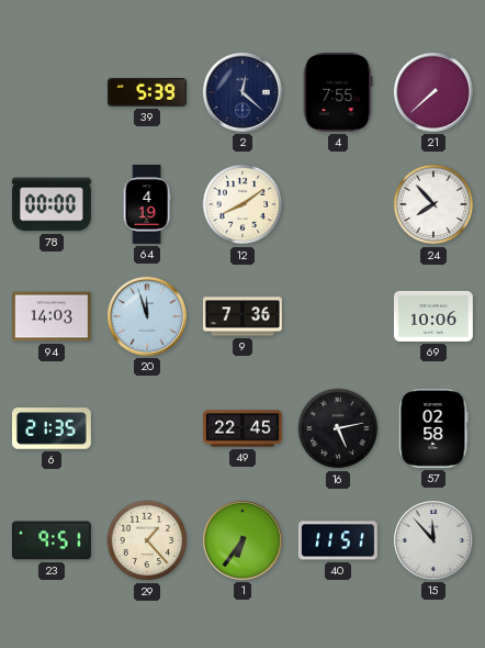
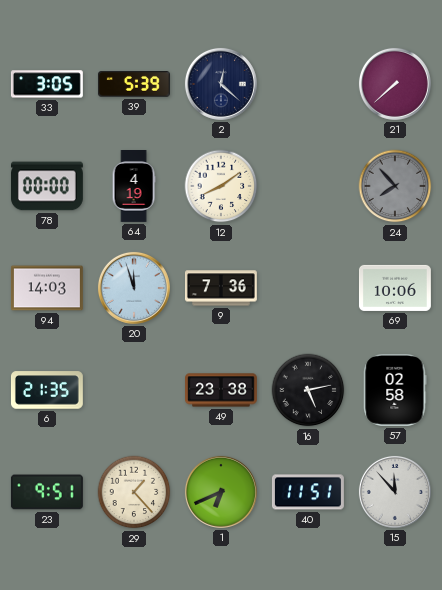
33: none -> 3:05 (47, 84)
4: 7:55 -> none (338, 92)
24 dial: white -> grey (395, 186)
49: 22:45 -> 23:38 (222, 390)
1: 6:36 -> 6:41 (221, 492)
